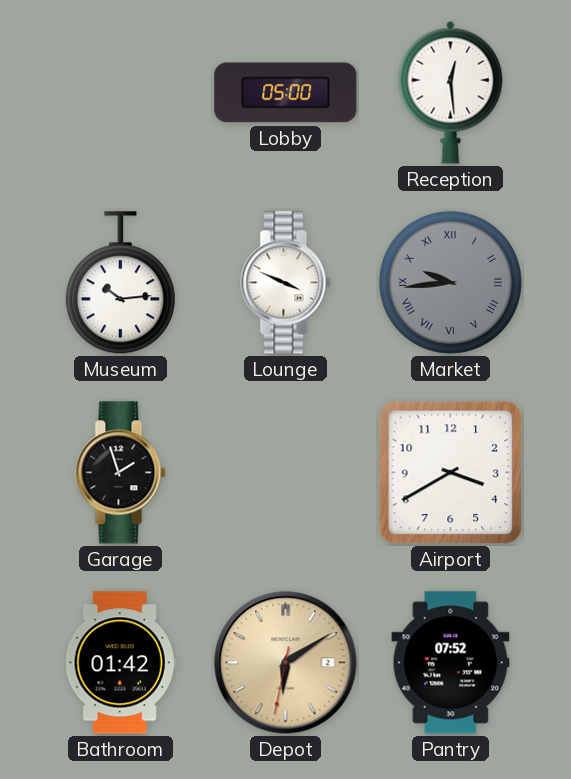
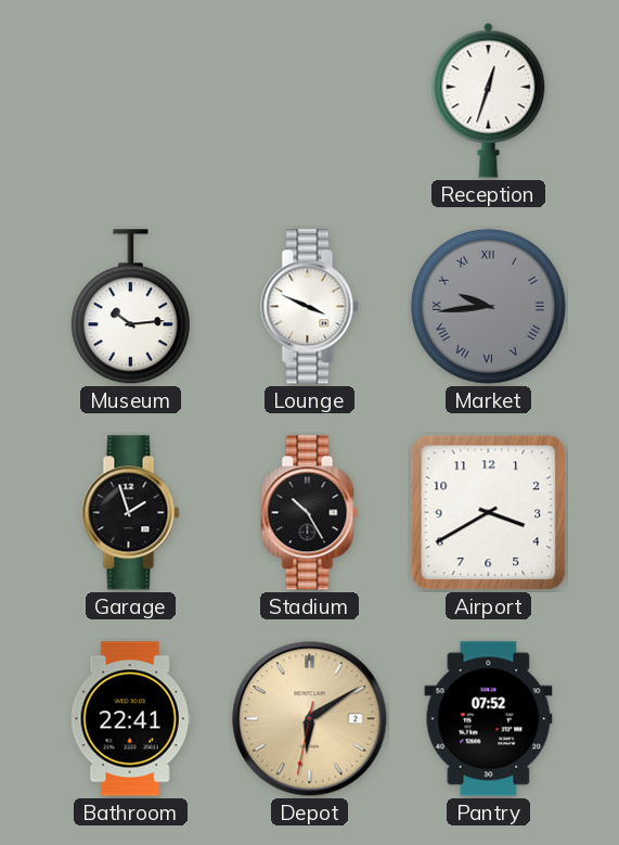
Lobby: 05:00 -> none (286, 93)
Reception: 12:29 -> 12:33 (489, 100)
Stadium: none -> 10:25 (310, 513)
Bathroom: 01:42 -> 22:41 (130, 719)
